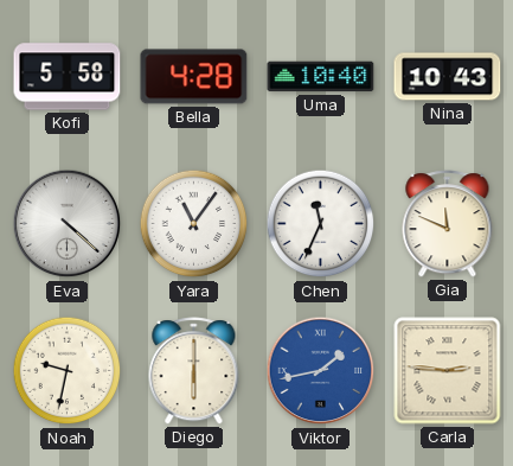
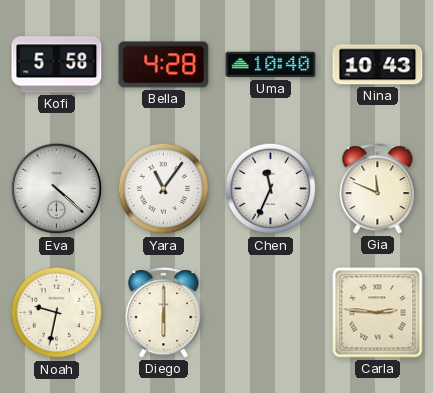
Viktor: 1:43 -> none (321, 371)
